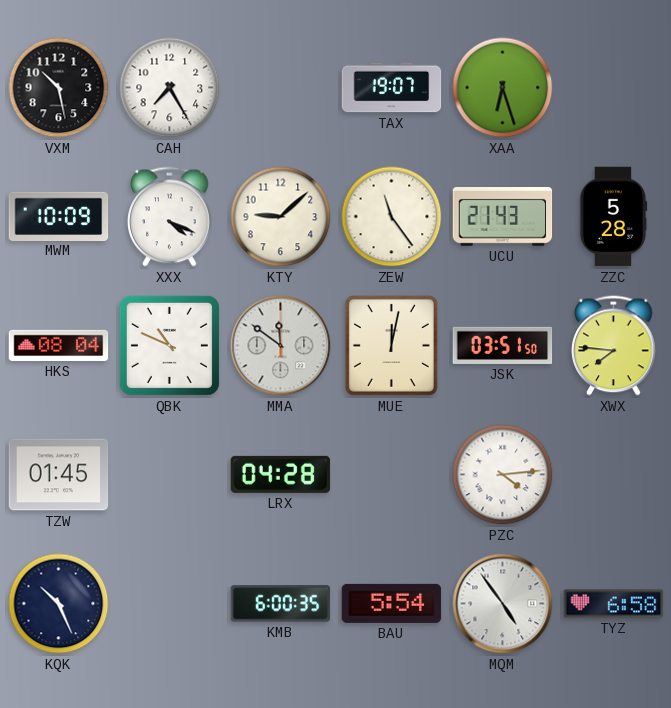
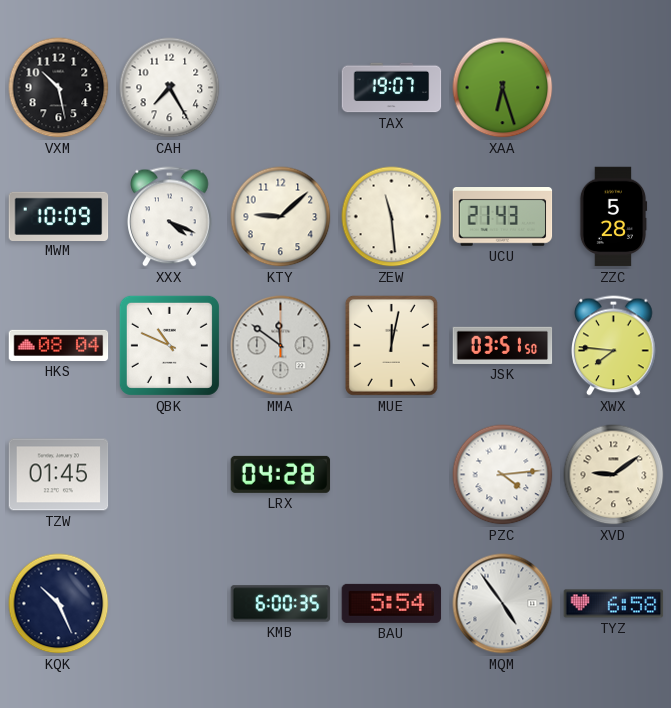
ZEW: 11:24 -> 11:29 (392, 217)
XVD: none -> 9:09 (614, 475)
